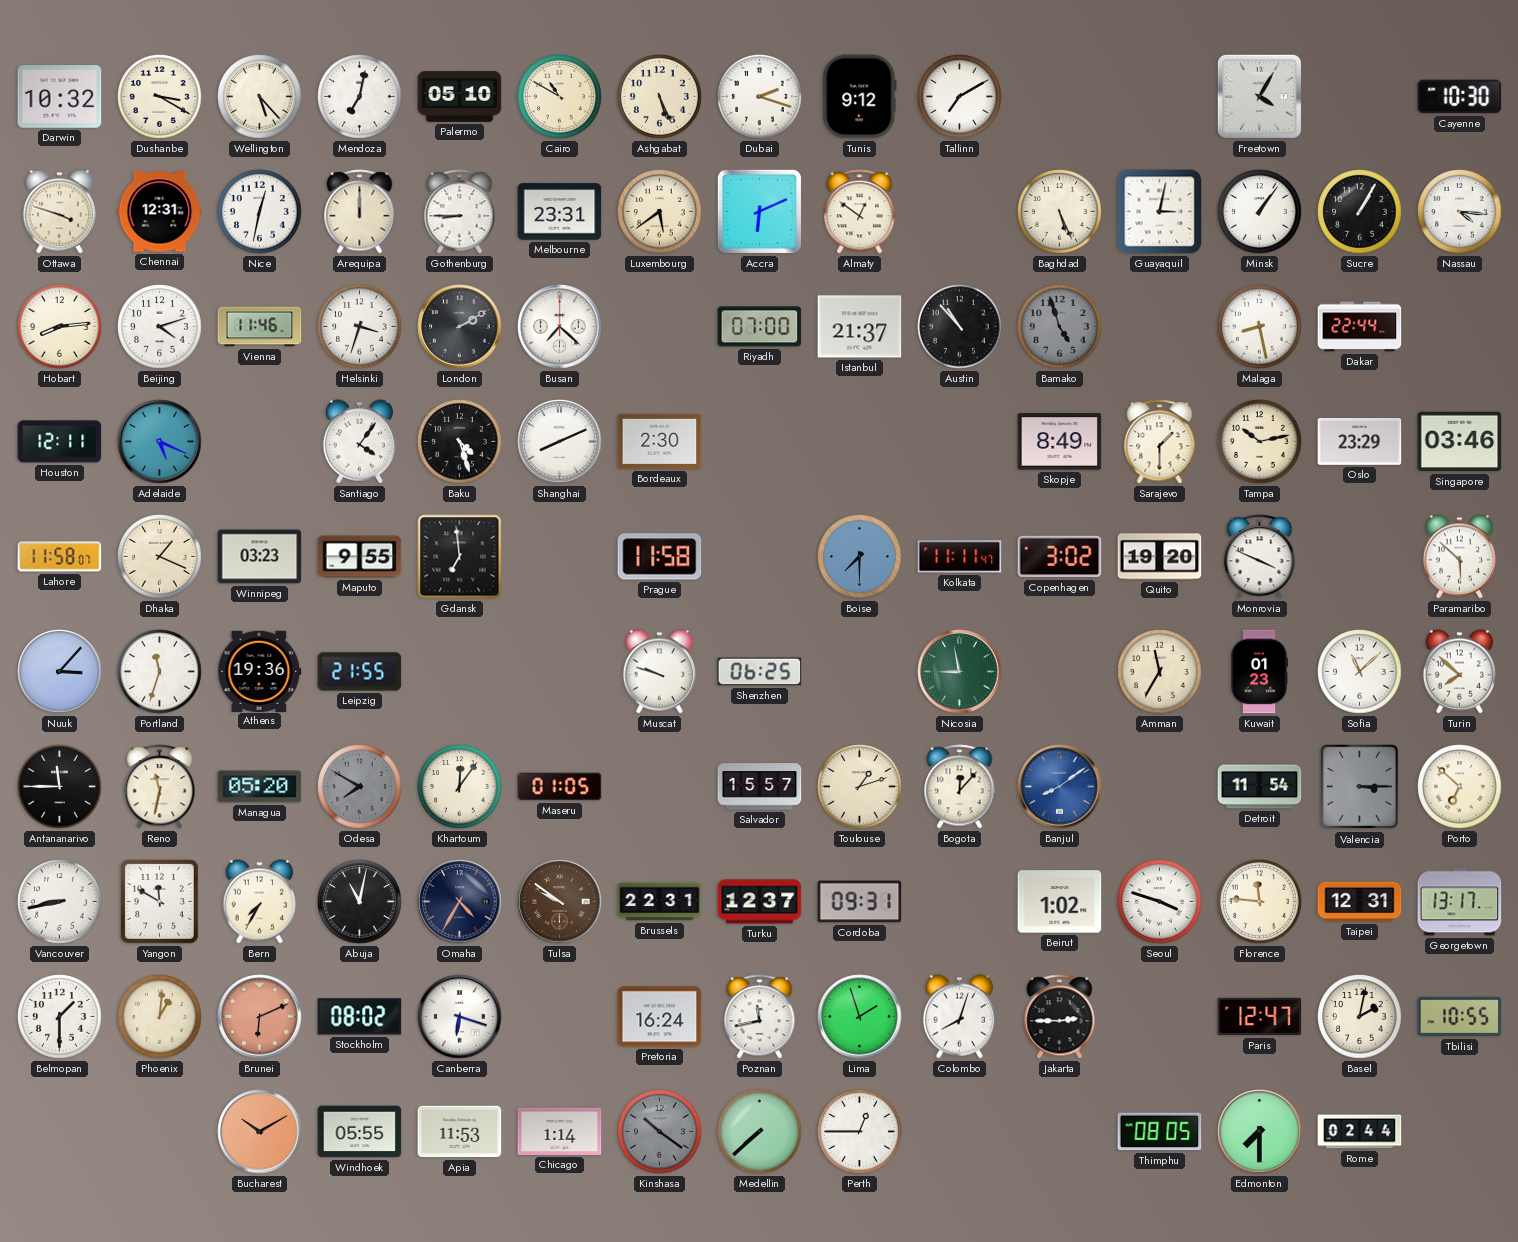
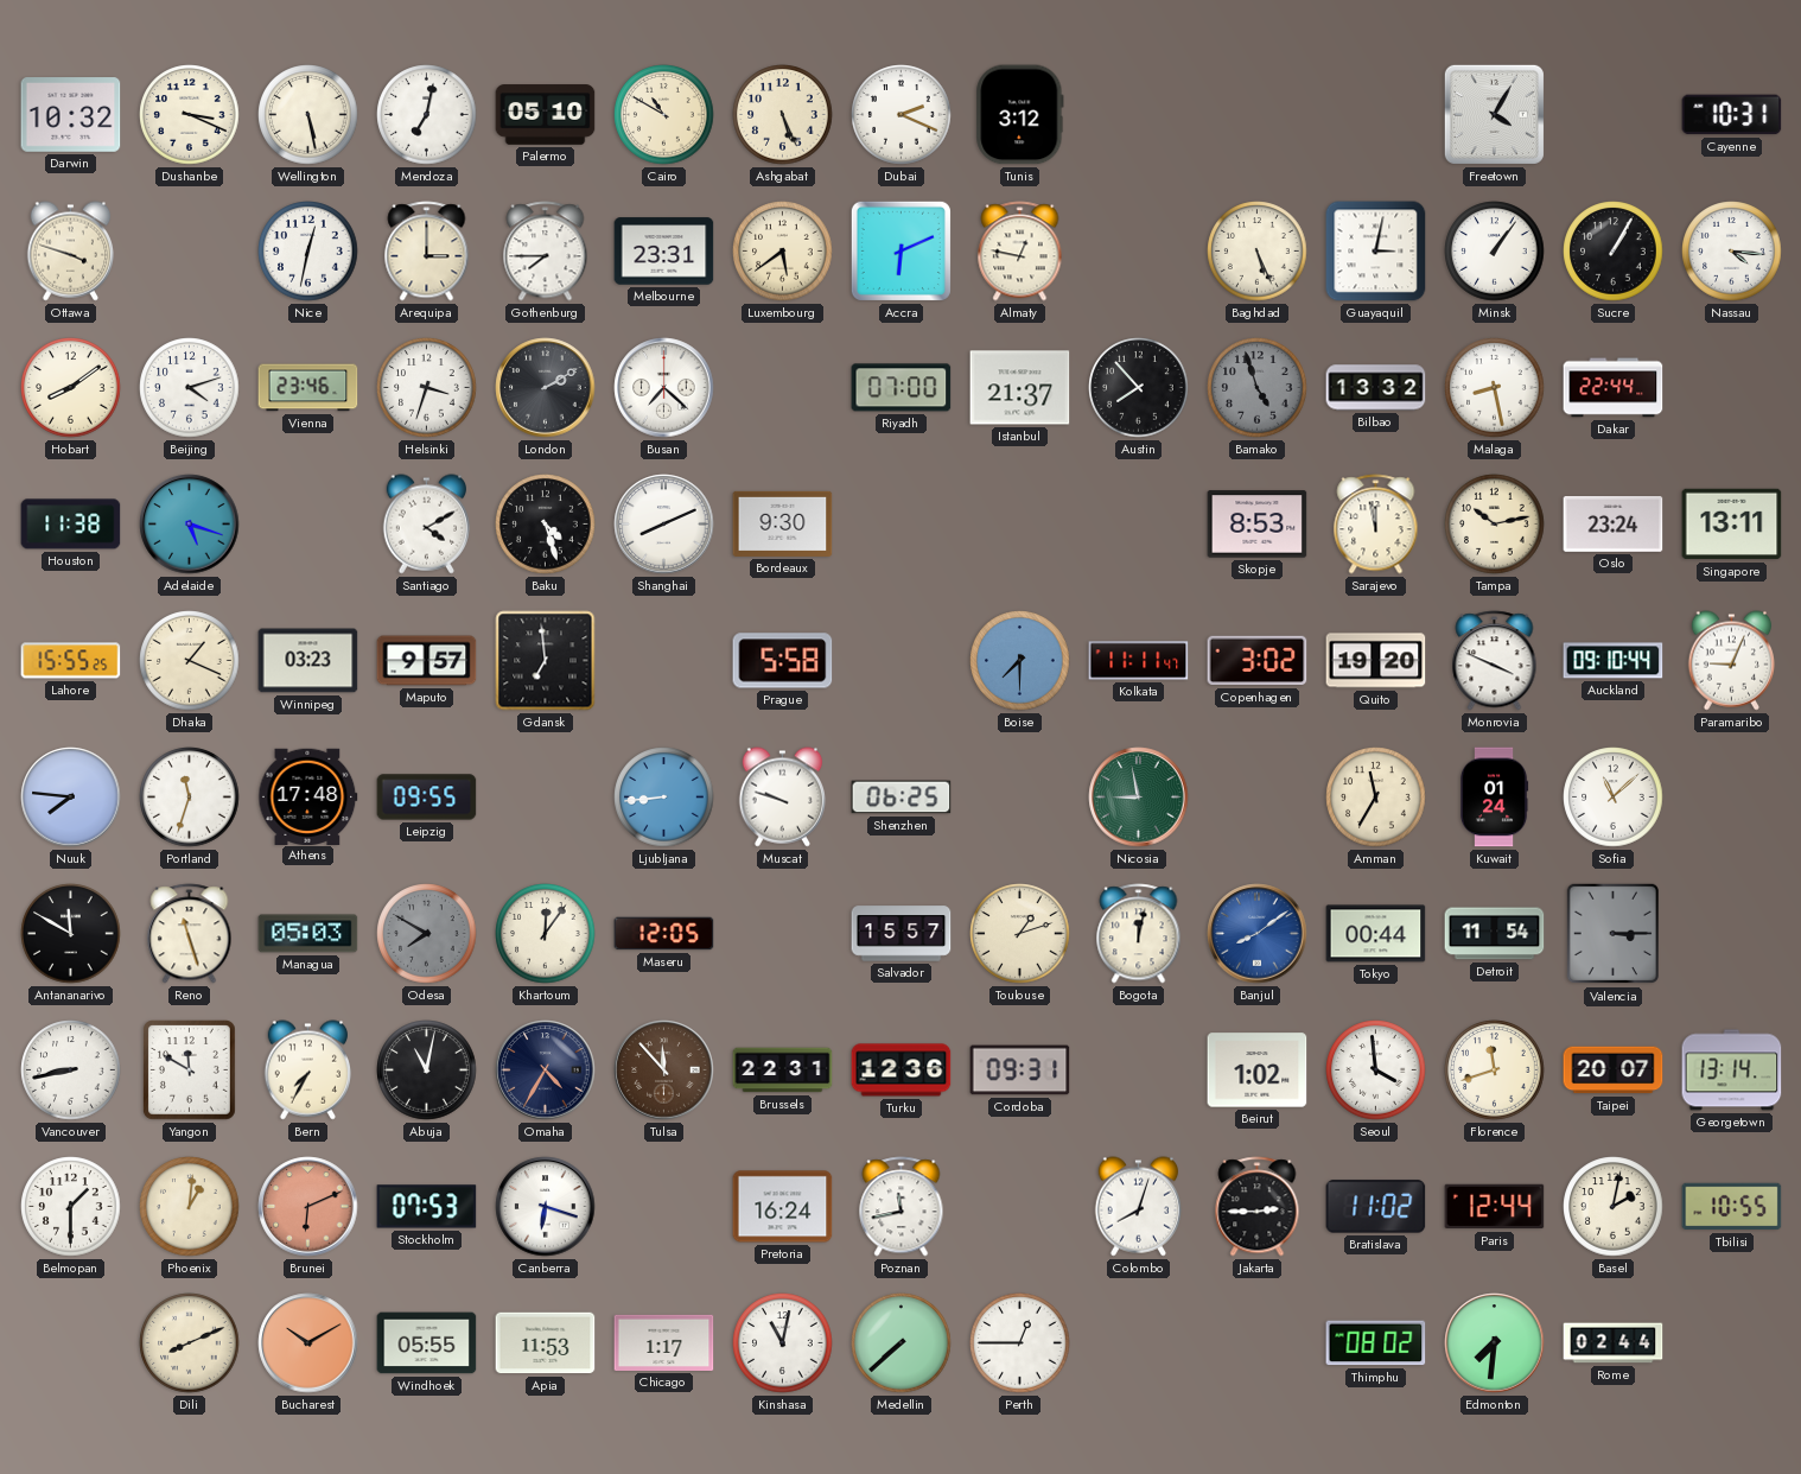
Dushanbe: 3:20 -> 3:19 (190, 115)
Wellington: 5:23 -> 5:28 (308, 115)
Dubai: 2:18 -> 2:19 (902, 115)
Tunis: 9:12 -> 3:12 (1020, 115)
Tallinn: 7:10 -> none (960, 97)
Cayenne: 10:30 -> 10:31 (1732, 115)
Chennai: 12:31 -> none (160, 212)
Arequipa: 12:00 -> 3:00 (427, 252)
Gothenburg: 8:45 -> 7:45 (546, 252)
Almaty: 12:51 -> 12:47 (1020, 252)
Hobart: 8:14 -> 8:09 (71, 388)
Vienna: 11:46 -> 23:46 (308, 388)
Austin: 10:53 -> 7:53 (1139, 388)
Bilbao: none -> 13:32 (1376, 388)
Houston: 12:11 -> 11:38 (71, 525)
Adelaide: 5:19 -> 5:18 (190, 525)
Santiago: 4:06 -> 4:10 (427, 525)
Bordeaux: 2:30 -> 9:30 (783, 523)
Skopje: 8:49 -> 8:53 (1258, 525)
Sarajevo: 1:30 -> 11:58 (1376, 525)
Oslo: 23:29 -> 23:24 (1614, 525)
Singapore: 03:46 -> 13:11 (1732, 525)
Lahore: 11:58 -> 15:55 (71, 661)
Maputo: 9:55 -> 9:57 (427, 661)
Prague: 11:58 -> 5:58 (783, 661)
Auckland: none -> 09:10 (1614, 661)
Paramaribo: 5:52 -> 9:04 (1732, 661)
Nuuk: 3:07 -> 7:46 (71, 798)
Athens: 19:36 -> 17:48 (308, 796)
Leipzig: 21:55 -> 09:55 (427, 798)
Ljubljana: none -> 8:44 (664, 798)
Kuwait: 01:23 -> 01:24 (1494, 798)
Turin: 7:52 -> none (1460, 672)
Antananarivo: 11:45 -> 11:50 (71, 934)
Reno: 11:32 -> 11:27 (190, 934)
Managua: 05:20 -> 05:03 (308, 934)
Maseru: 01:05 -> 12:05 (664, 934)
Bogota: 12:07 -> 12:02 (1139, 934)
Tokyo: none -> 00:44 (1376, 934)
Porto: 6:52 -> none (1460, 787)
Tulsa: 9:51 -> 11:53 (664, 1070)
Turku: 12:37 -> 12:36 (902, 1070)
Seoul: 3:48 -> 3:59 (1376, 1070)
Florence: 11:46 -> 11:42 (1495, 1070)
Taipei: 12:31 -> 20:07 (1614, 1070)
Georgetown: 13:17 -> 13:14 (1732, 1070)
Stockholm: 08:02 -> 07:53 (427, 1207)
Lima: 1:57 -> none (860, 1017)
Bratislava: none -> 11:02 (1376, 1207)
Paris: 12:47 -> 12:44 (1495, 1207)
Dili: none -> 8:11 (190, 1343)
Chicago: 1:14 -> 1:17 (664, 1342)
Kinshasa: 10:21 -> 11:02 (783, 1343)
Kinshasa dial: grey -> white (783, 1343)
Thimphu: 08:05 -> 08:02 (1376, 1343)
Edmonton: 7:30 -> 7:31 (1495, 1343)
